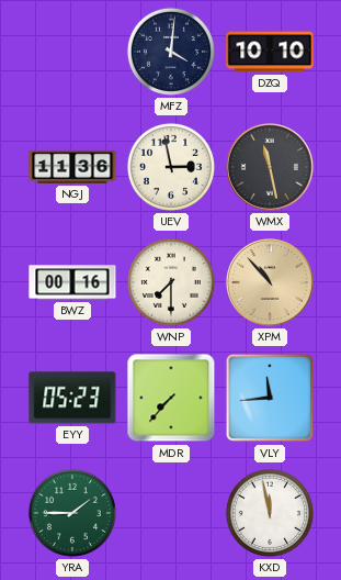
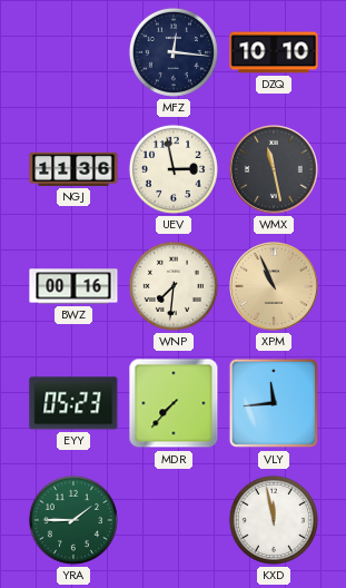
MFZ: 4:01 -> 12:16 (174, 52)
WNP: 7:30 -> 7:31 (174, 286)
XPM: 10:53 -> 10:56 (275, 287)
